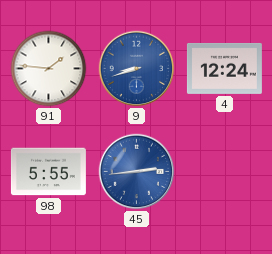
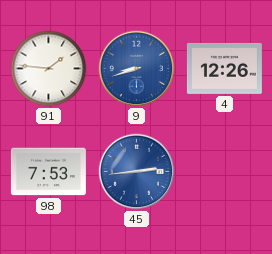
4: 12:24 -> 12:26 (224, 68)
98: 5:55 -> 7:53 (48, 172)
